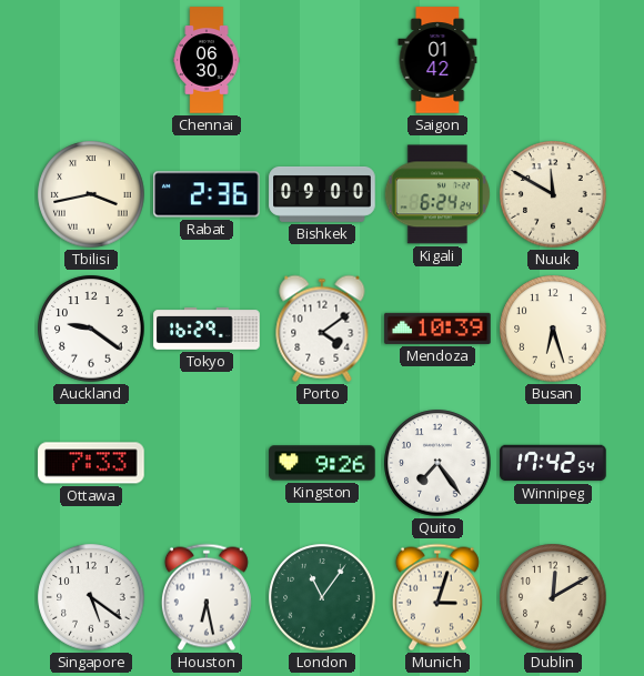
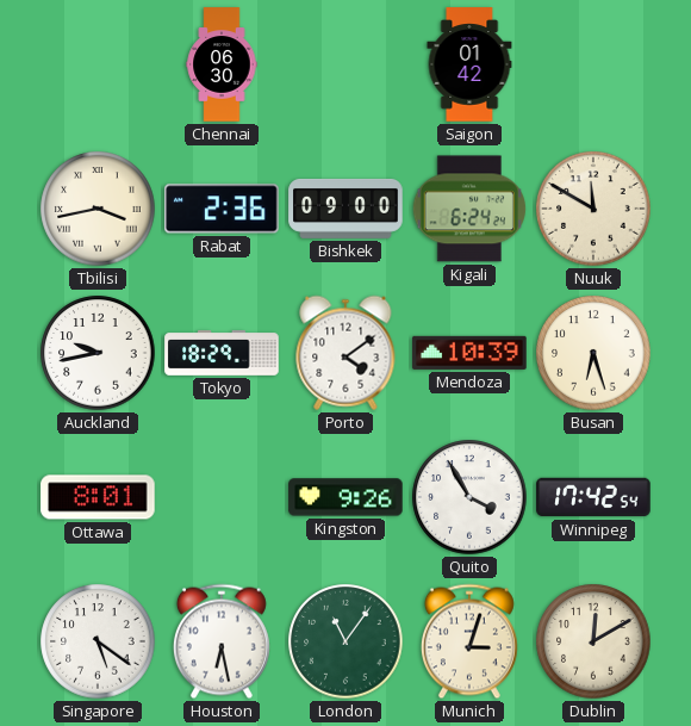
Auckland: 9:21 -> 9:43 (98, 353)
Tokyo: 16:29 -> 18:29 (222, 354)
Ottawa: 7:33 -> 8:01 (98, 497)
Quito: 7:24 -> 3:55 (469, 497)
